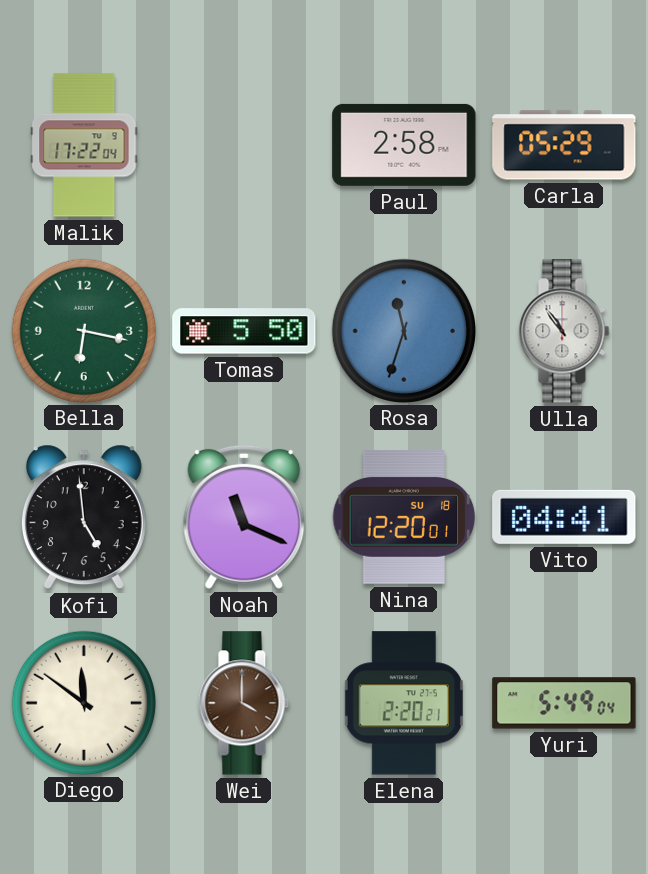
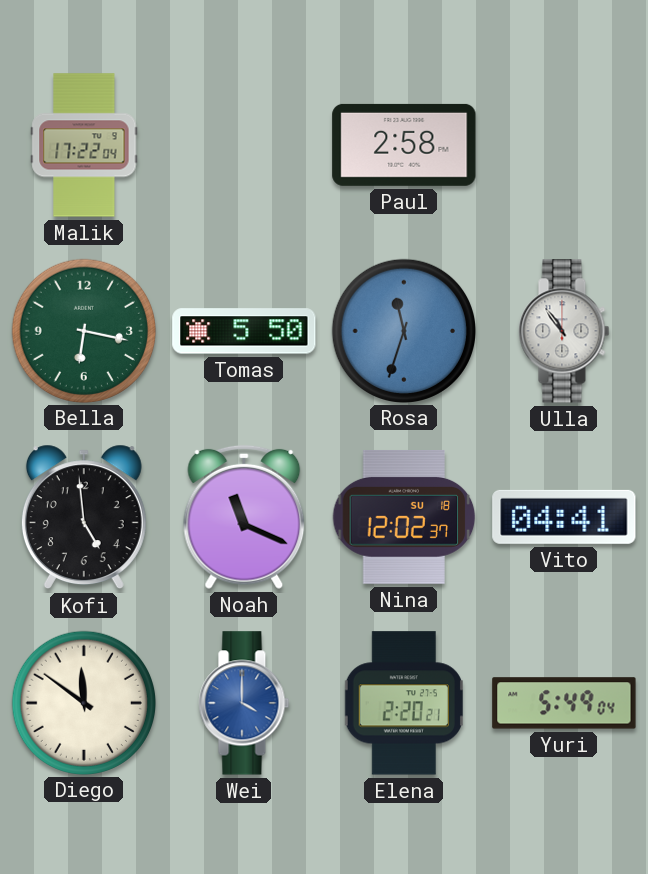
Carla: 05:29 -> none (564, 145)
Nina: 12:20 -> 12:02 (404, 517)
Wei dial: brown -> blue (244, 703)
